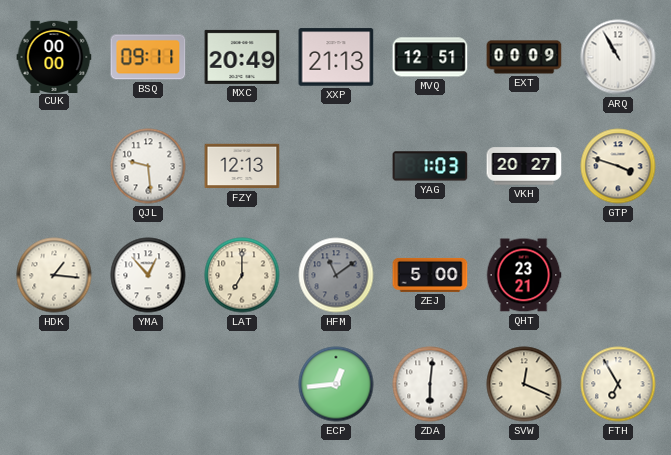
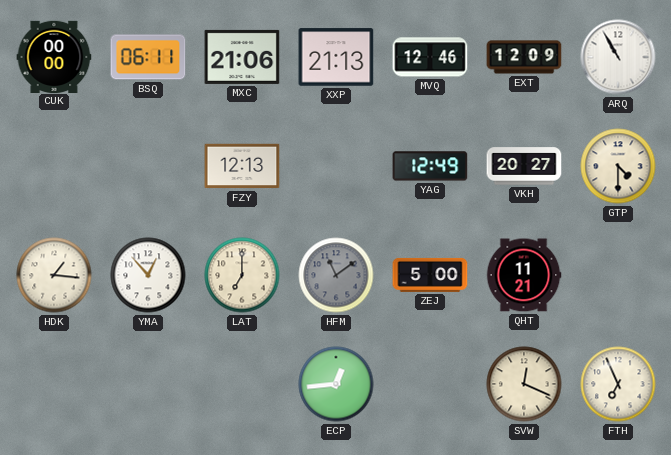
BSQ: 09:11 -> 06:11 (148, 57)
MXC: 20:49 -> 21:06 (242, 57)
MVQ: 12:51 -> 12:46 (430, 57)
EXT: 00:09 -> 12:09 (524, 57)
QJL: 9:29 -> none (148, 166)
YAG: 1:03 -> 12:49 (430, 166)
GTP: 3:48 -> 4:30 (618, 166)
QHT: 23:21 -> 11:21 (524, 275)
ZDA: 6:01 -> none (430, 384)
FTH: 6:55 -> 6:56 (618, 384)
